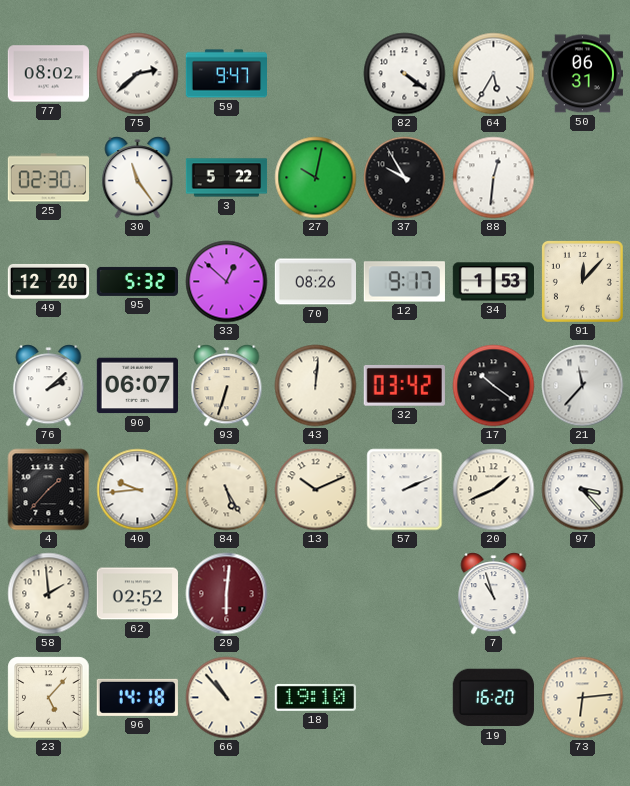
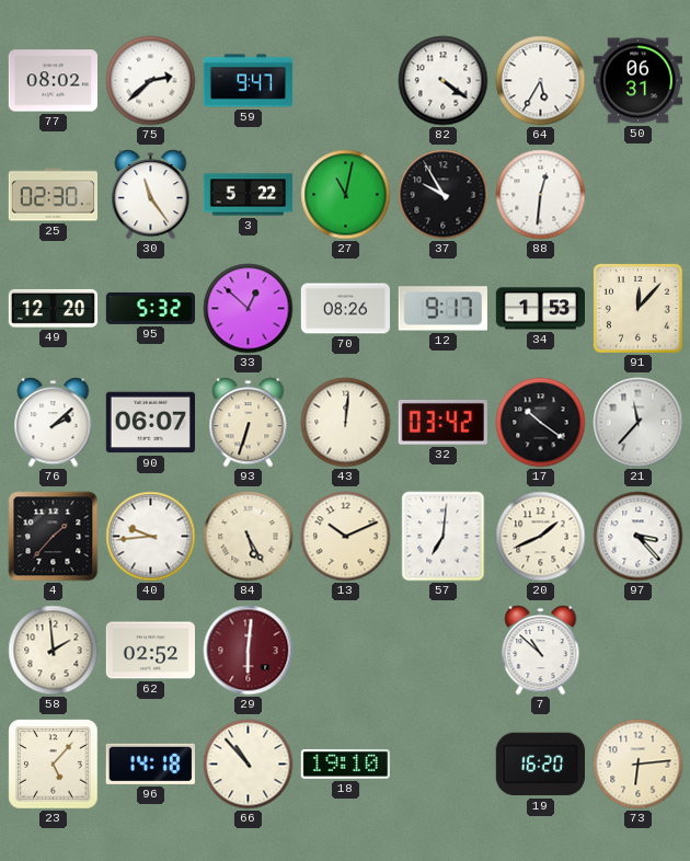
27: 10:02 -> 11:02 (346, 195)
57: 2:11 -> 7:01 (444, 537)
7: 10:57 -> 10:52 (541, 651)
